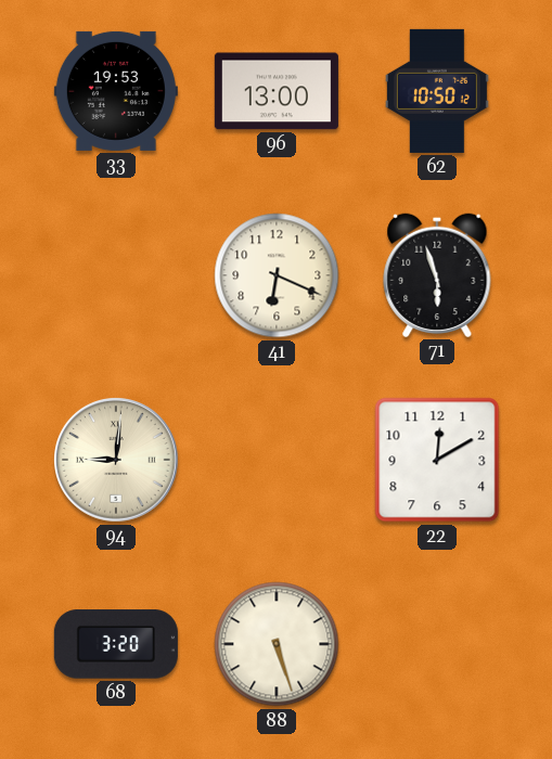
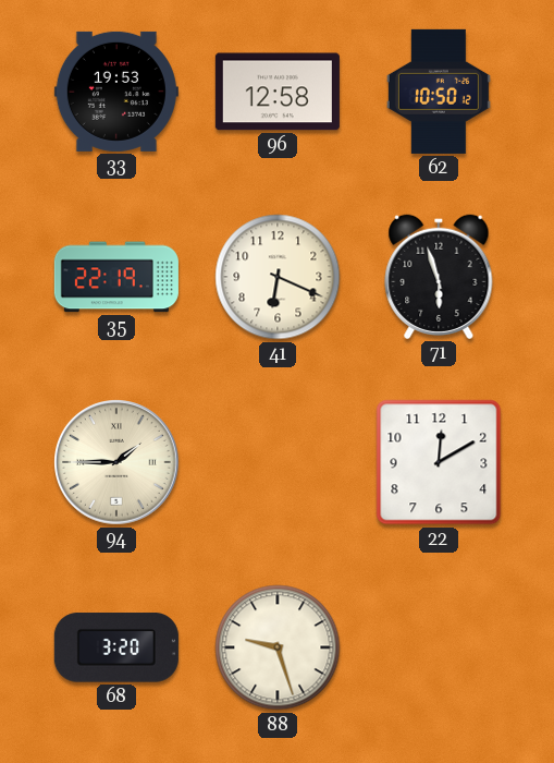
96: 13:00 -> 12:58 (278, 92)
35: none -> 22:19 (116, 277)
94: 9:01 -> 1:45 (118, 463)
88: 5:27 -> 9:27 (278, 647)
